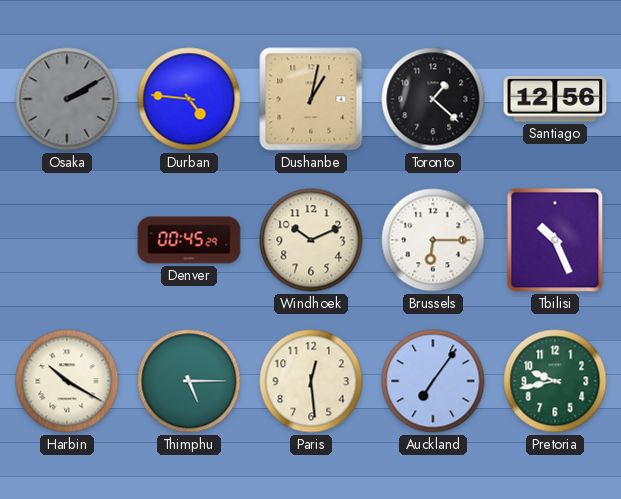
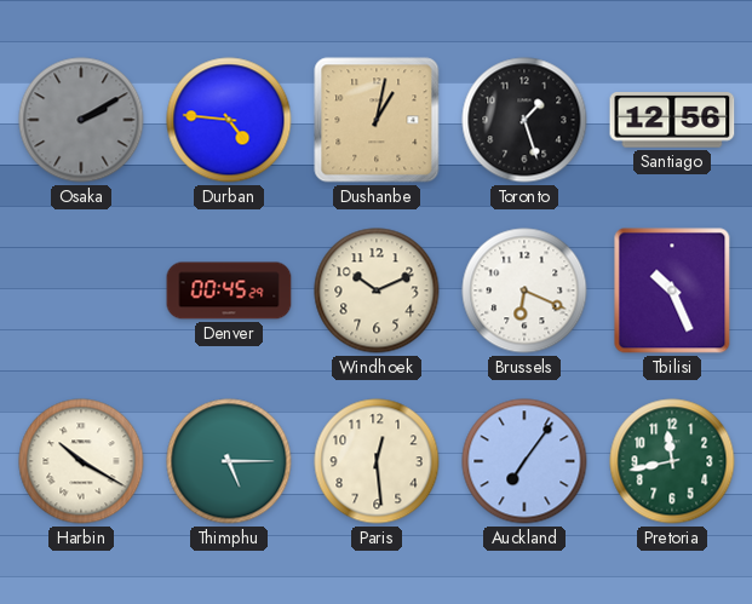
Toronto: 1:22 -> 1:27 (524, 120)
Brussels: 6:15 -> 6:19 (524, 291)
Pretoria: 9:43 -> 11:43 (672, 461)
